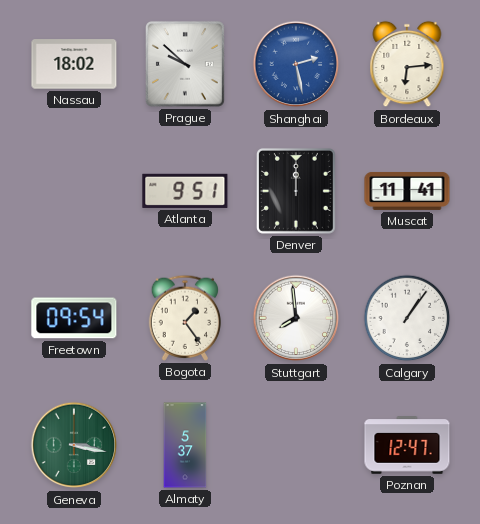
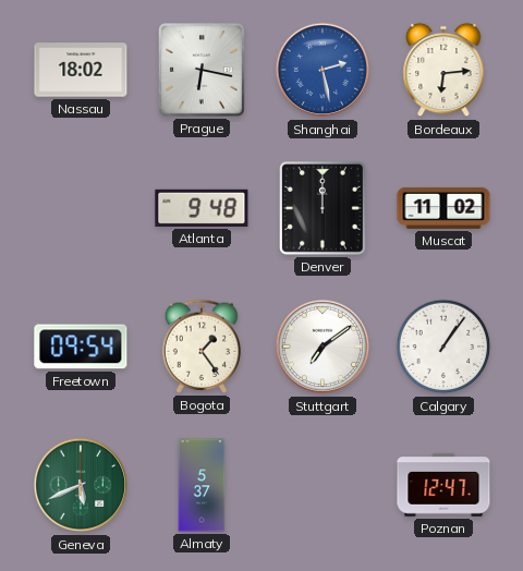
Prague: 9:52 -> 6:17 (202, 70)
Atlanta: 9:51 -> 9:48 (202, 208)
Muscat: 11:41 -> 11:02 (443, 208)
Stuttgart: 7:59 -> 7:09 (323, 347)
Geneva: 3:17 -> 5:41 (81, 485)
